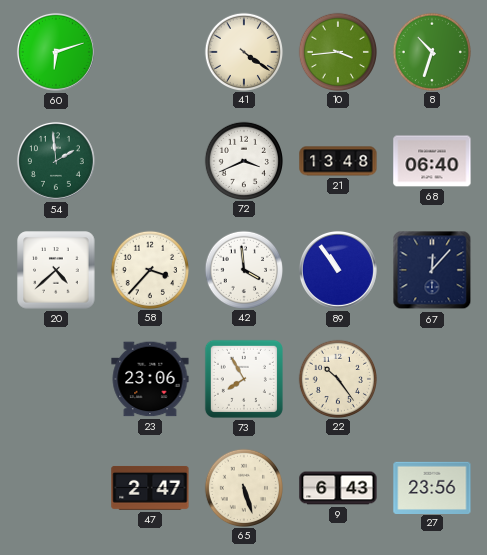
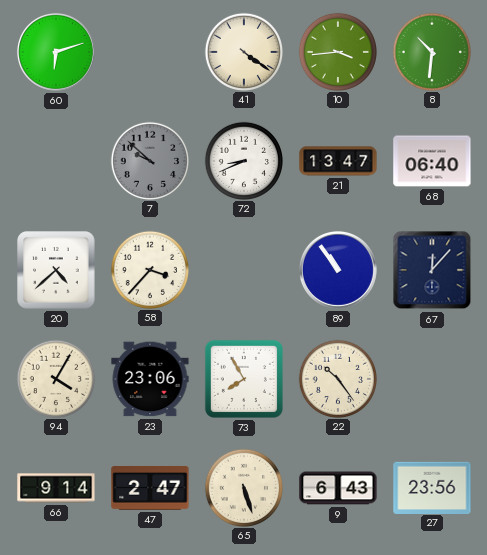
8: 10:33 -> 10:31 (431, 51)
54: 1:59 -> none (56, 161)
7: none -> 9:52 (149, 160)
72: 3:41 -> 8:41 (243, 160)
21: 13:48 -> 13:47 (338, 161)
42: 3:59 -> none (243, 269)
94: none -> 4:05 (55, 378)
66: none -> 9:14 (56, 488)
